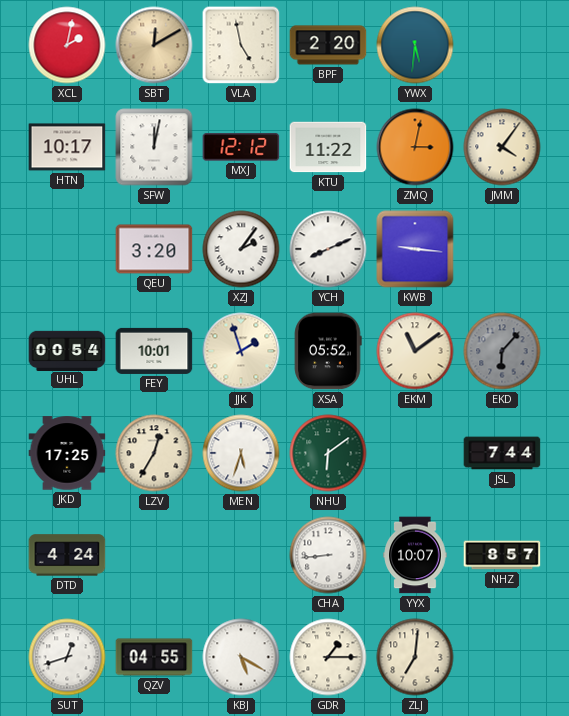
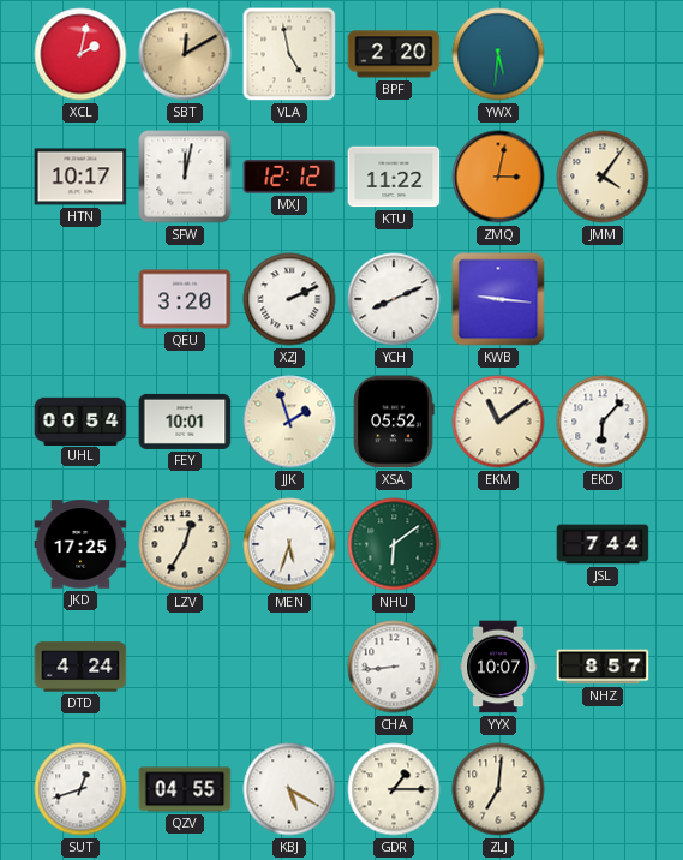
XZJ: 2:06 -> 2:11 (289, 299)
EKD dial: grey -> white (603, 422)
